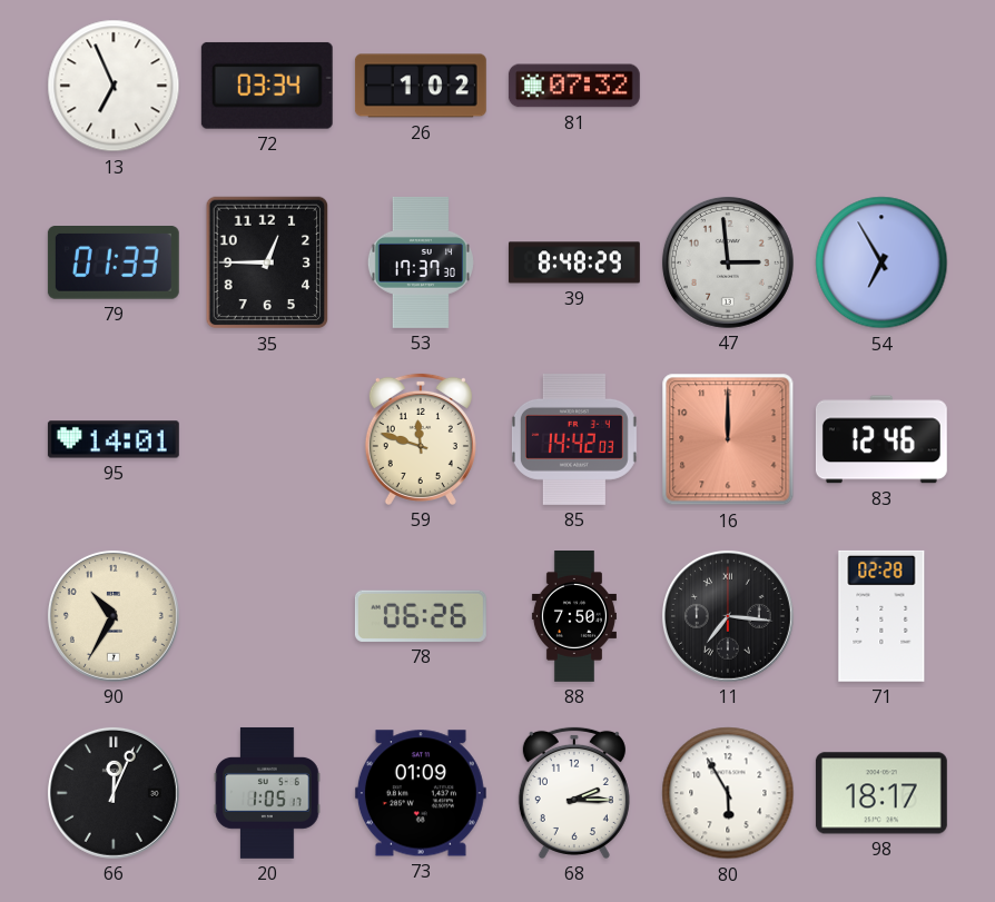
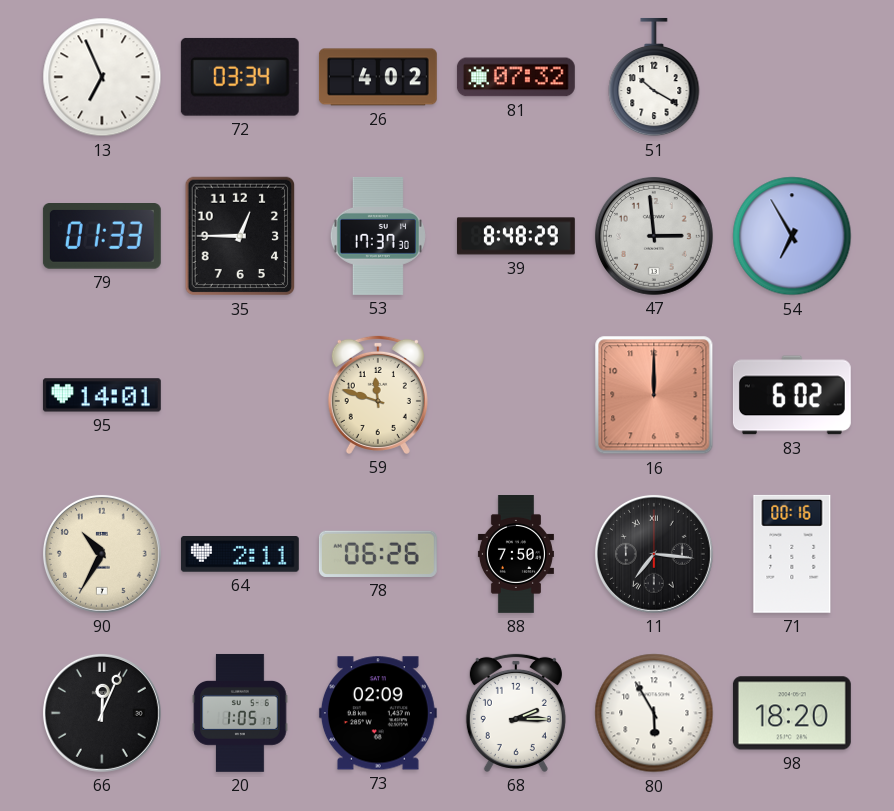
26: 1:02 -> 4:02 (378, 77)
51: none -> 10:20 (654, 77)
85: 14:42 -> none (574, 439)
83: 12:46 -> 6:02 (792, 395)
64: none -> 2:11 (240, 555)
71: 02:28 -> 00:16 (792, 554)
73: 01:09 -> 02:09 (378, 713)
98: 18:17 -> 18:20 (792, 713)
